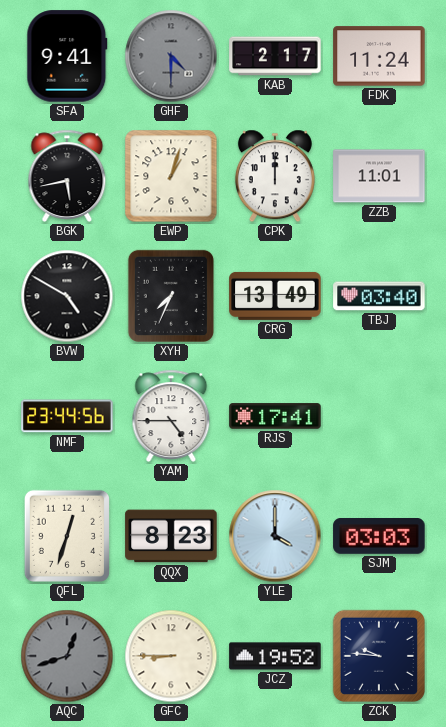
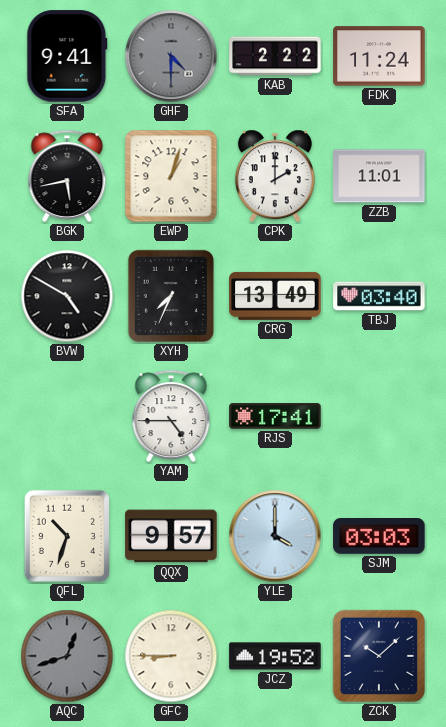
KAB: 2:17 -> 2:22 (275, 56)
CPK: 12:00 -> 2:00 (275, 176)
NMF: 23:44 -> none (67, 416)
QFL: 12:33 -> 10:33 (67, 536)
QQX: 8:23 -> 9:57 (171, 536)
ZCK: 9:46 -> 10:08 (379, 656)
